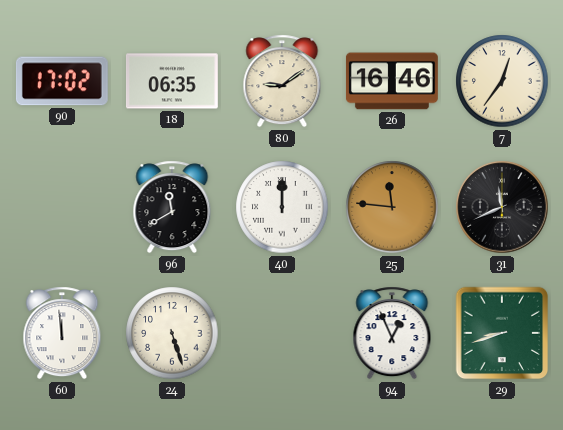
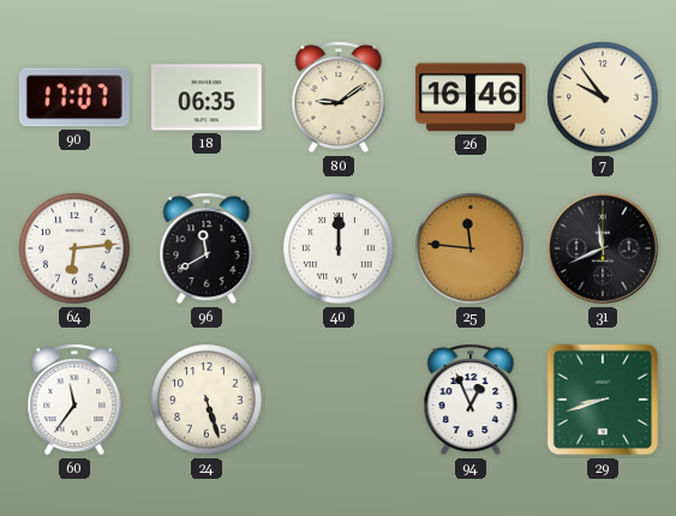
90: 17:02 -> 17:07 (74, 97)
7: 12:36 -> 9:54 (603, 97)
64: none -> 6:14 (74, 248)
60: 11:59 -> 11:36 (74, 400)
